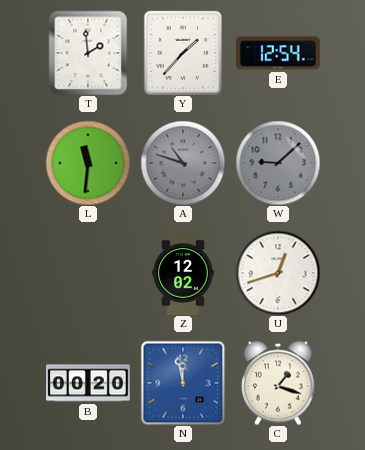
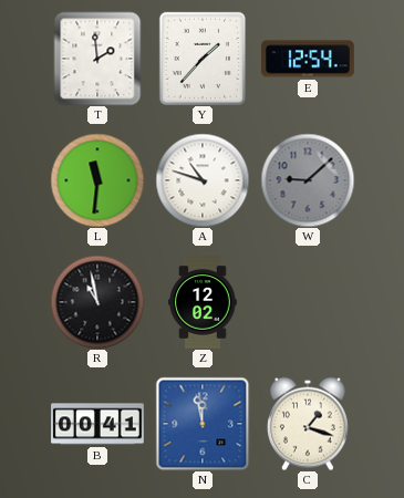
A dial: grey -> white (203, 180)
R: none -> 10:58 (97, 302)
U: 12:42 -> none (278, 273)
B: 00:20 -> 00:41 (97, 424)
